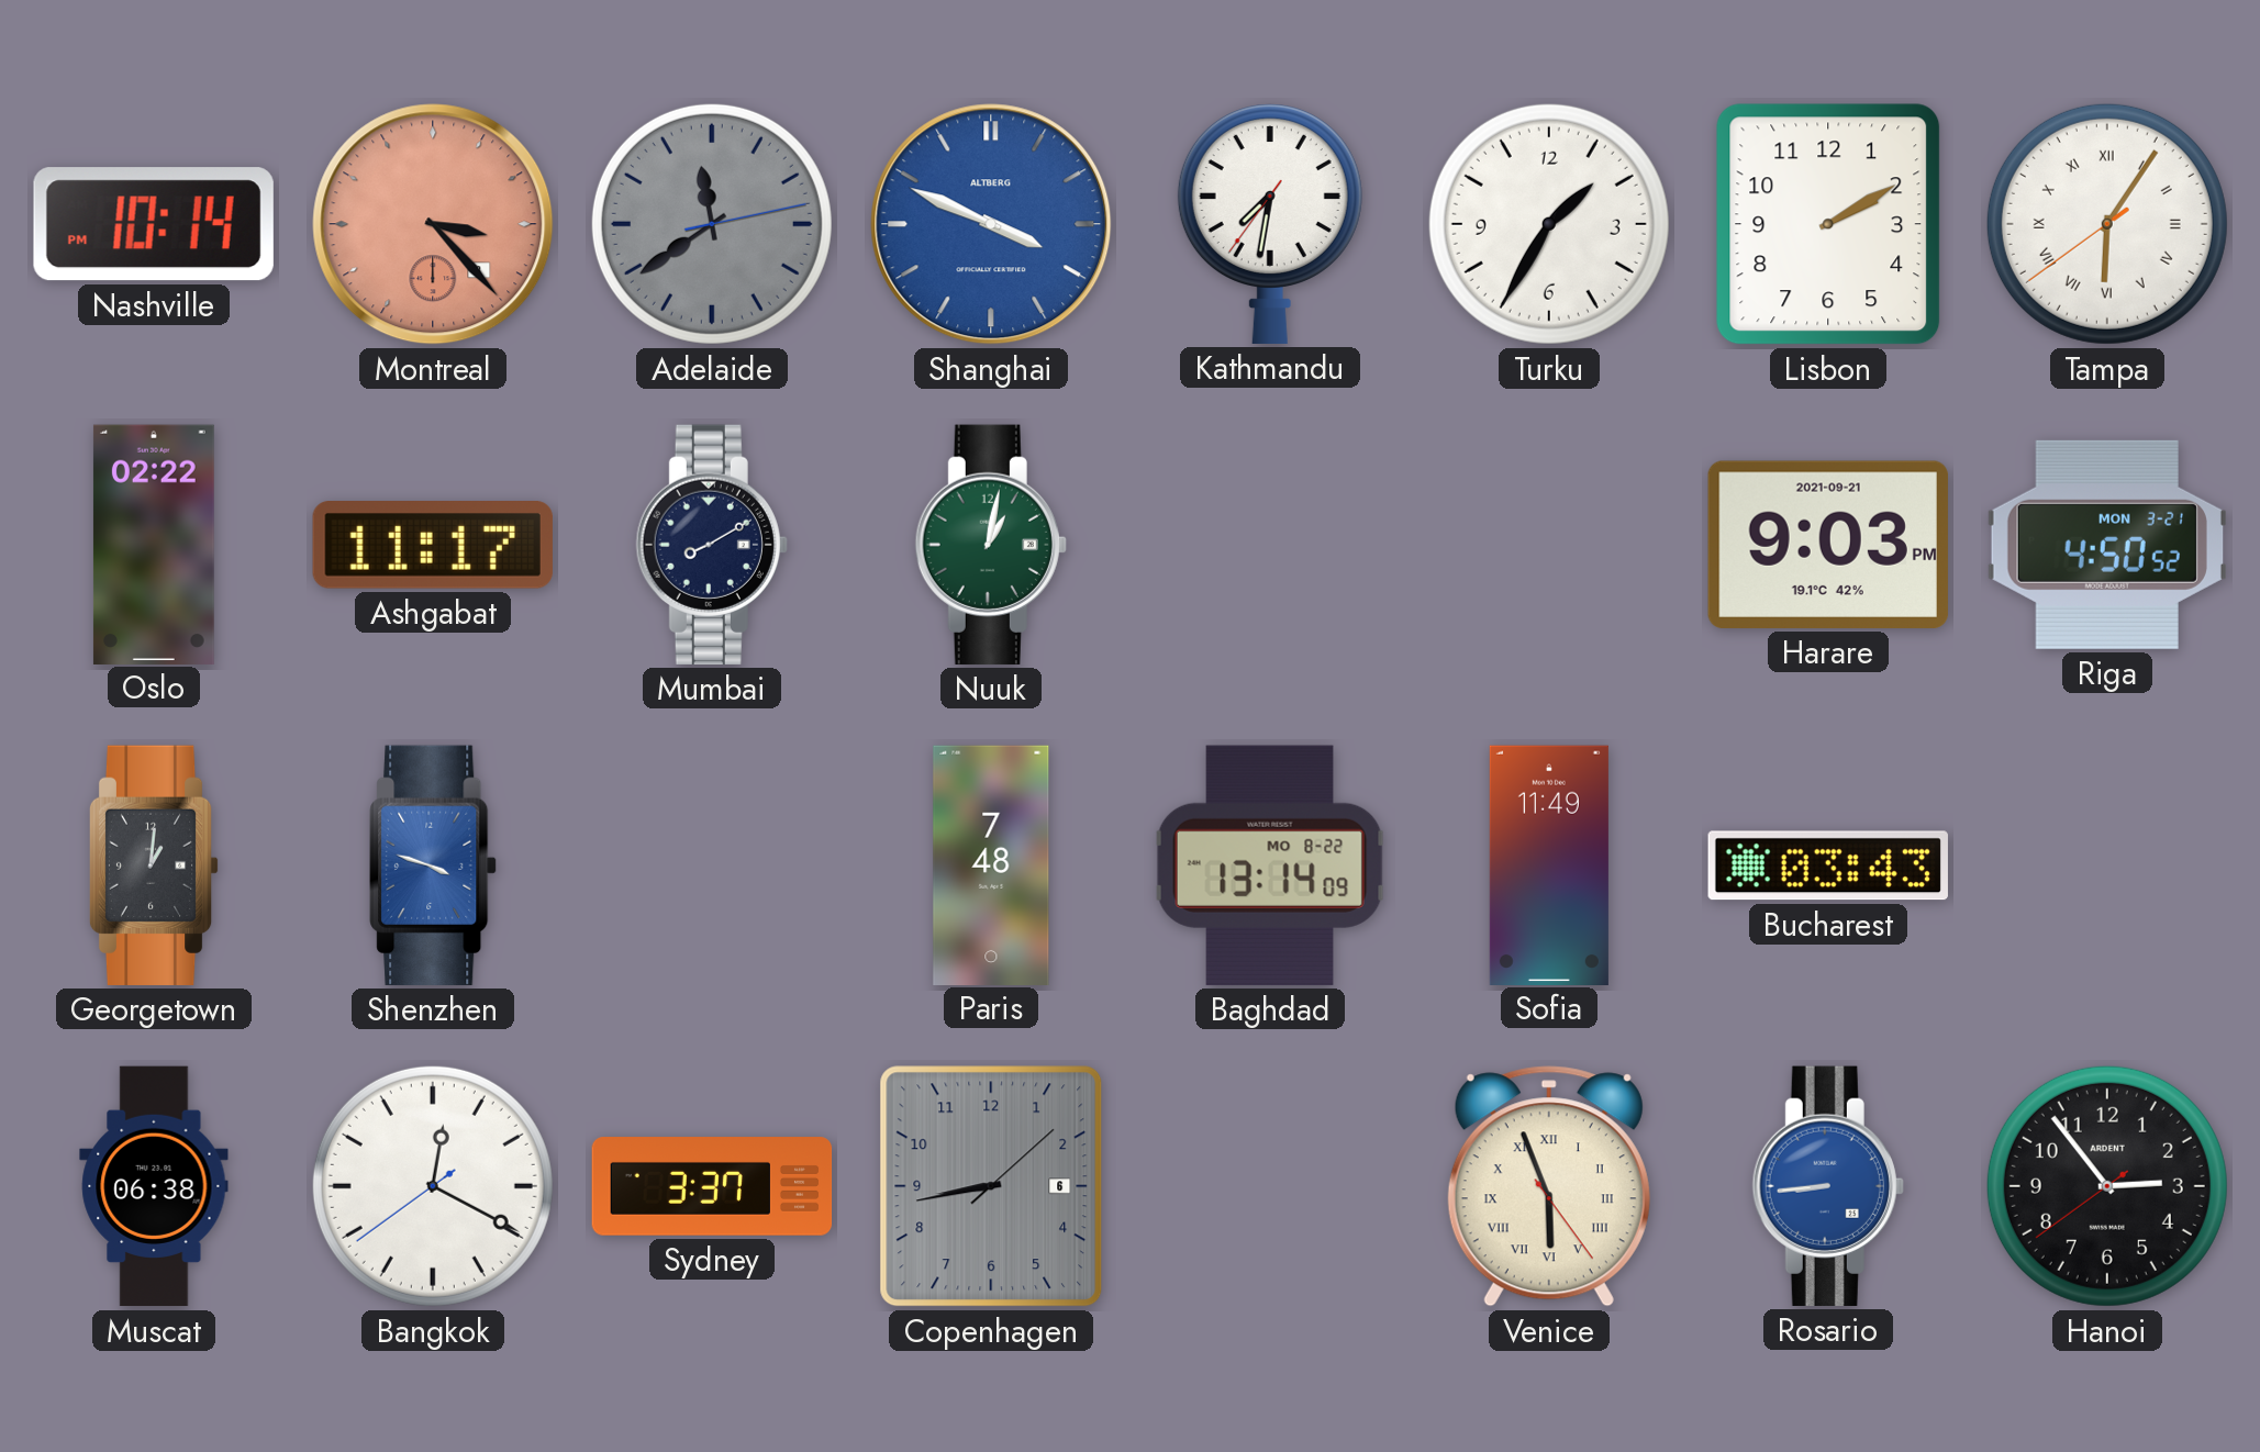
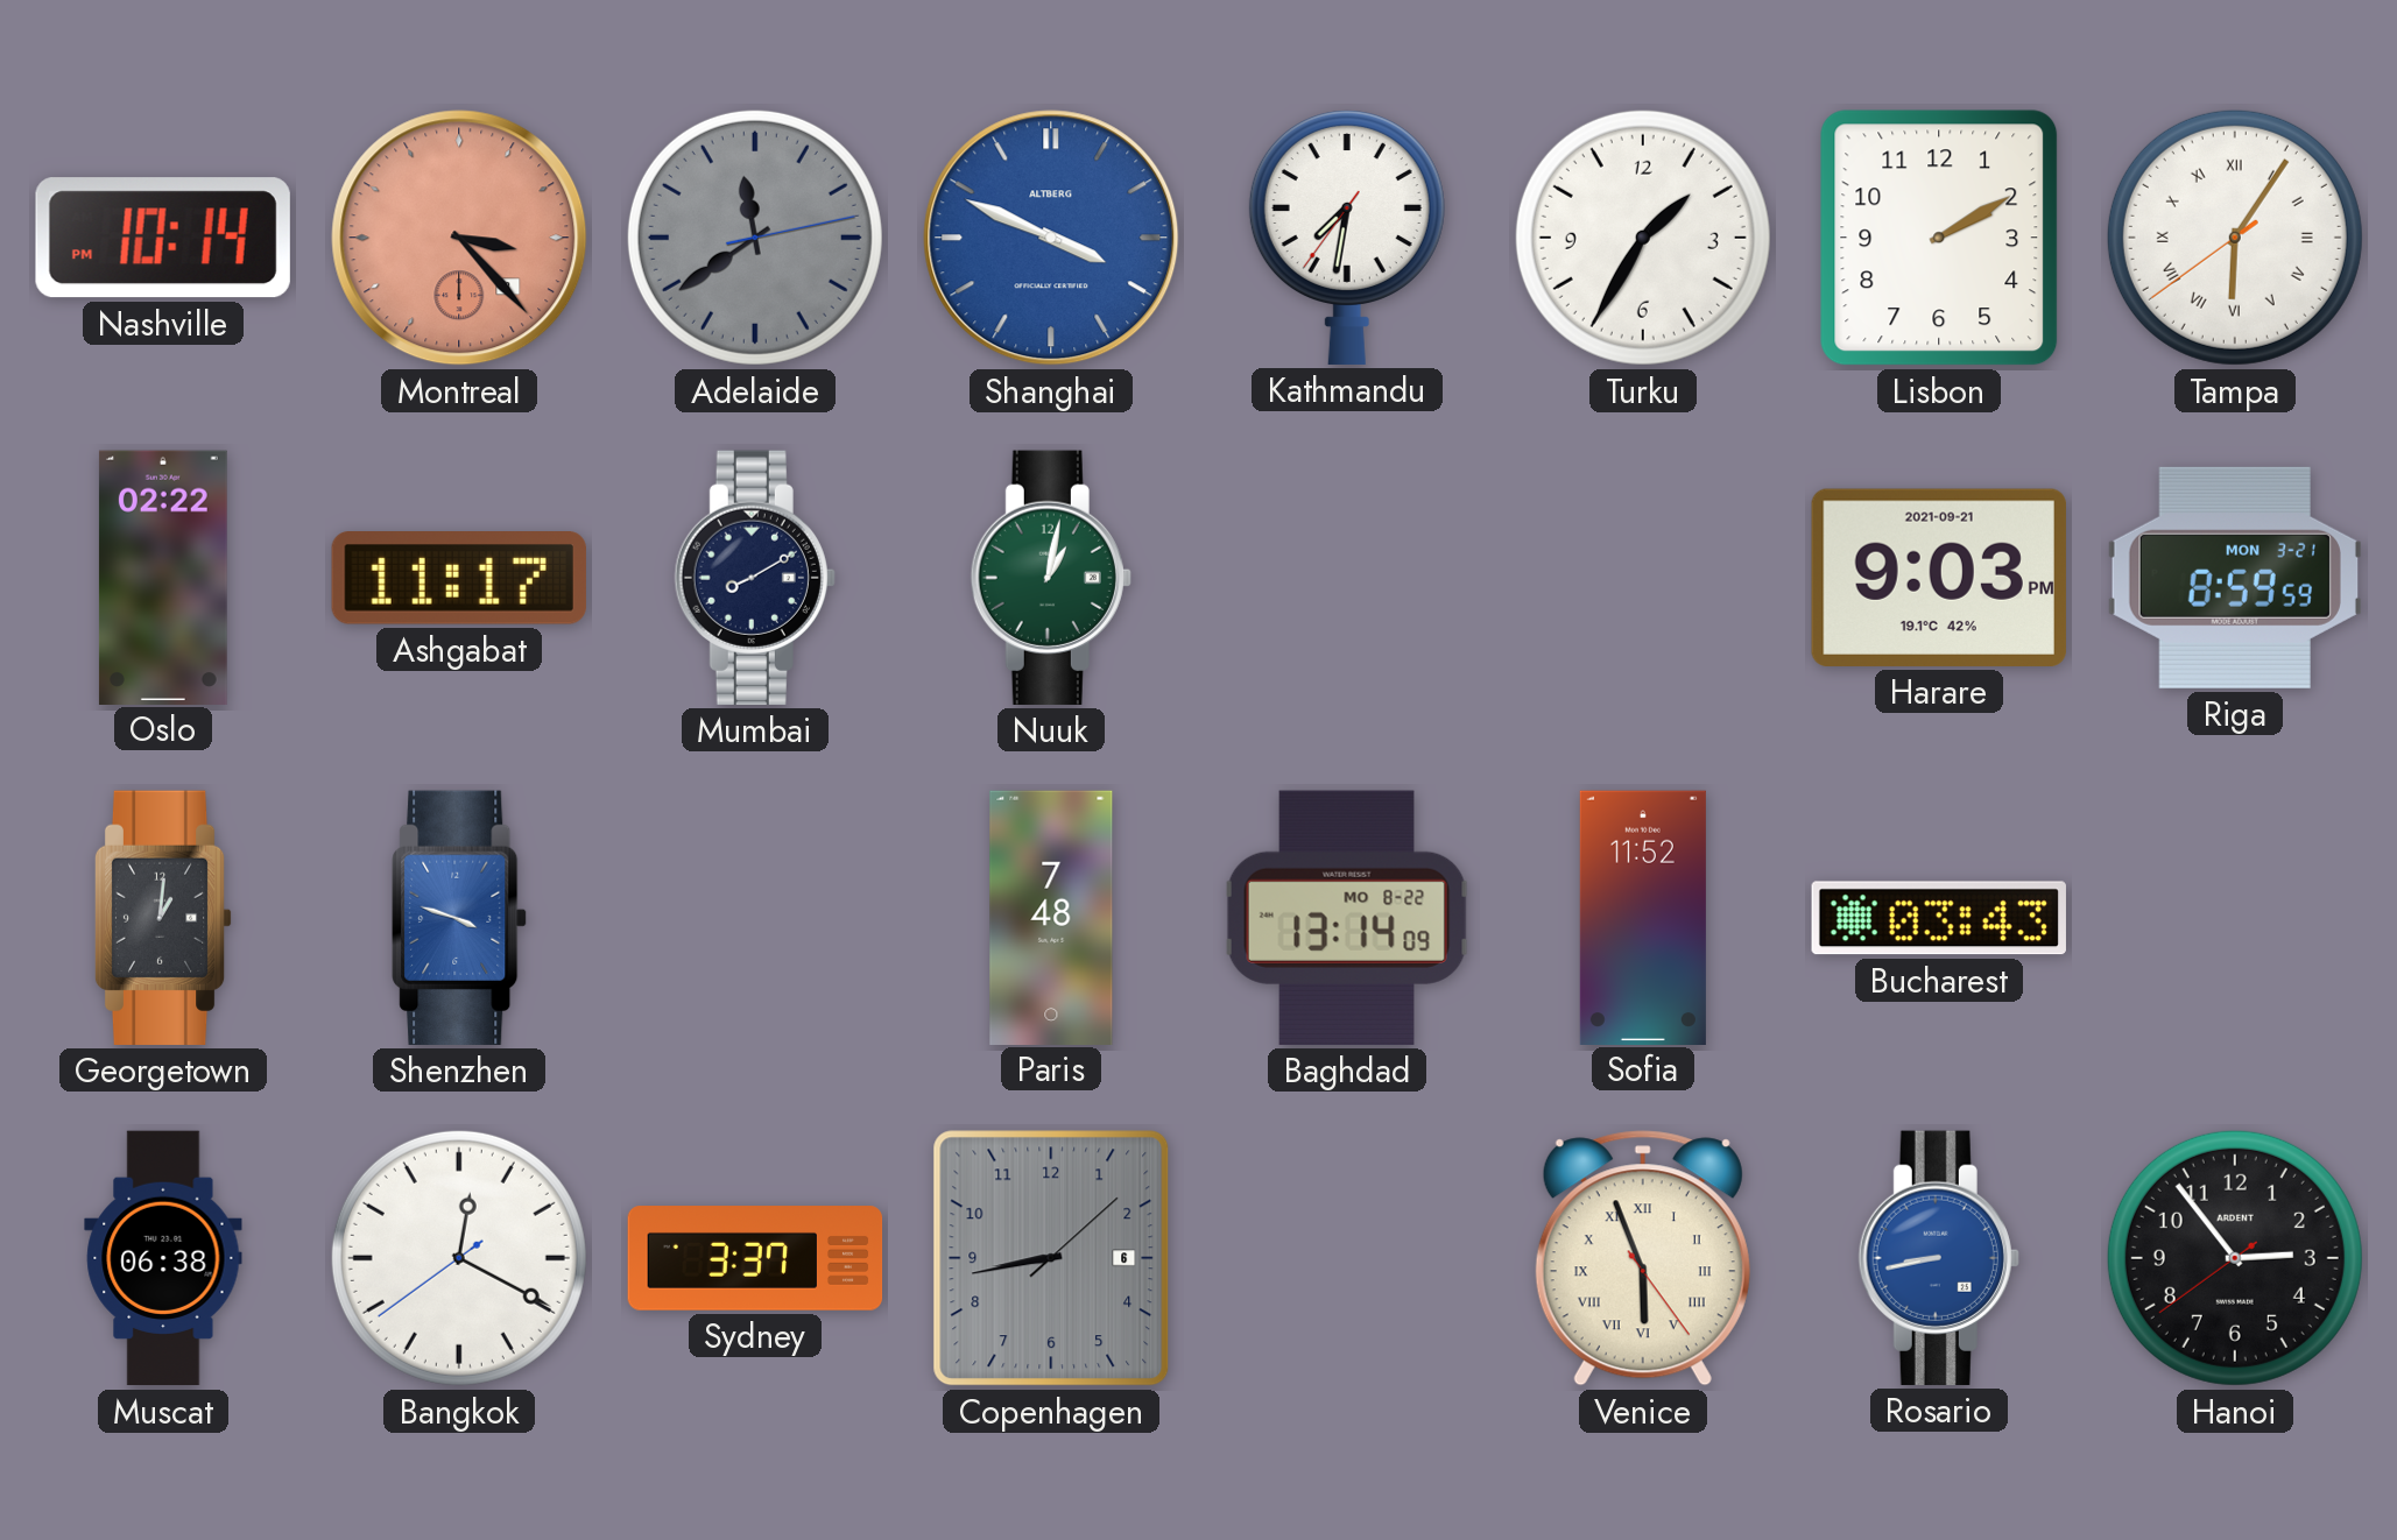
Riga: 4:50 -> 8:59 (2235, 578)
Sofia: 11:49 -> 11:52 (1643, 917)
Rosario: 8:44 -> 8:43 (1939, 1258)
